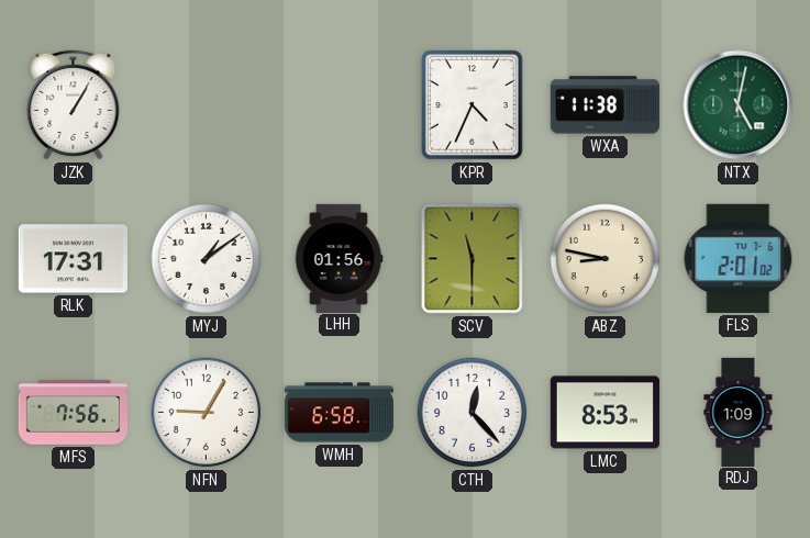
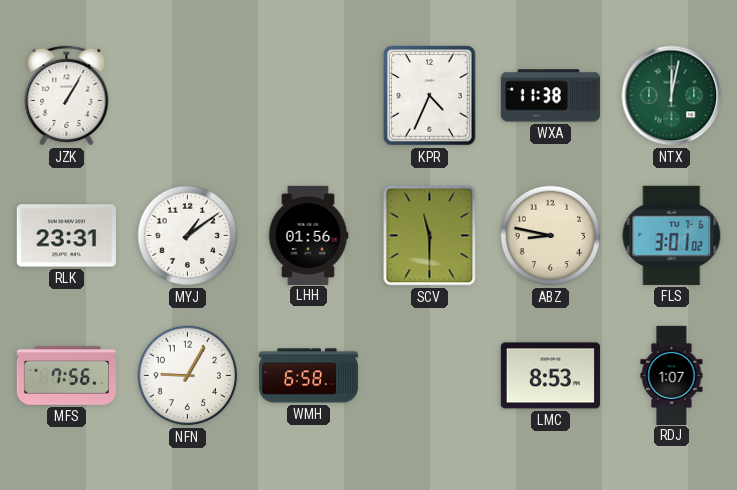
NTX: 5:02 -> 12:02 (672, 96)
RLK: 17:31 -> 23:31 (66, 236)
FLS: 2:01 -> 3:01 (672, 235)
CTH: 12:23 -> none (473, 413)
RDJ: 1:09 -> 1:07 (672, 375)
